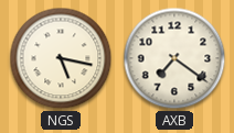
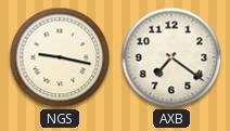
NGS: 5:17 -> 9:17 (60, 57)
